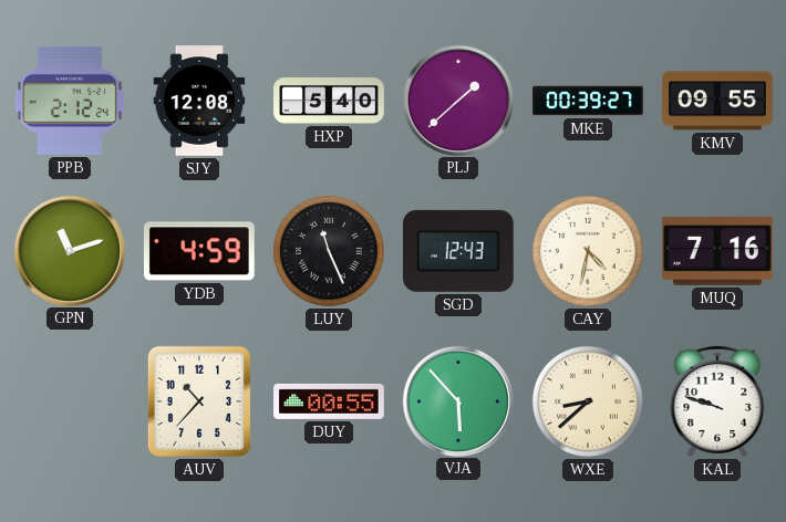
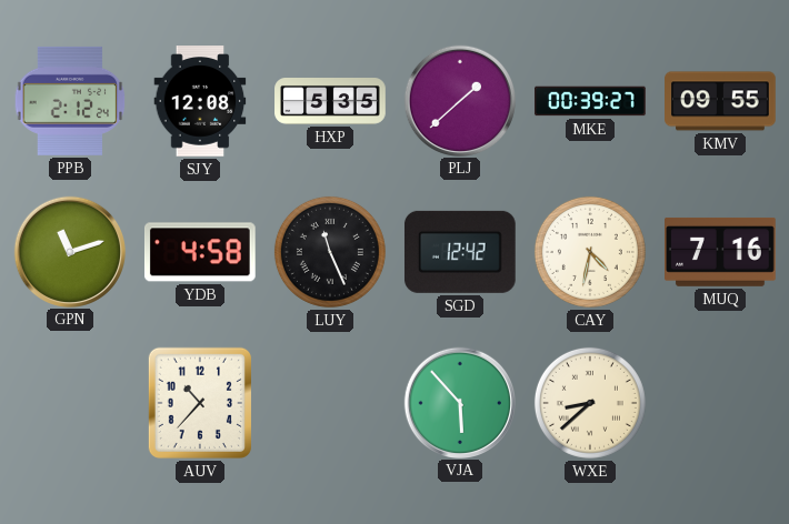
HXP: 5:40 -> 5:35 (330, 102)
YDB: 4:59 -> 4:58 (200, 252)
SGD: 12:43 -> 12:42 (460, 252)
DUY: 00:55 -> none (329, 401)
KAL: 9:48 -> none (717, 401)
